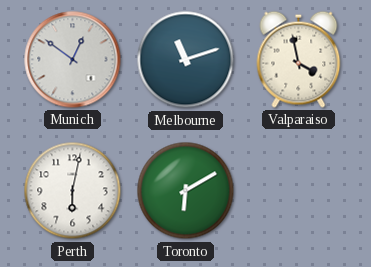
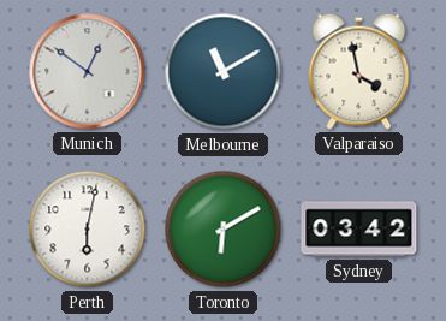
Melbourne: 11:12 -> 11:10 (224, 72)
Sydney: none -> 03:42 (359, 230)
